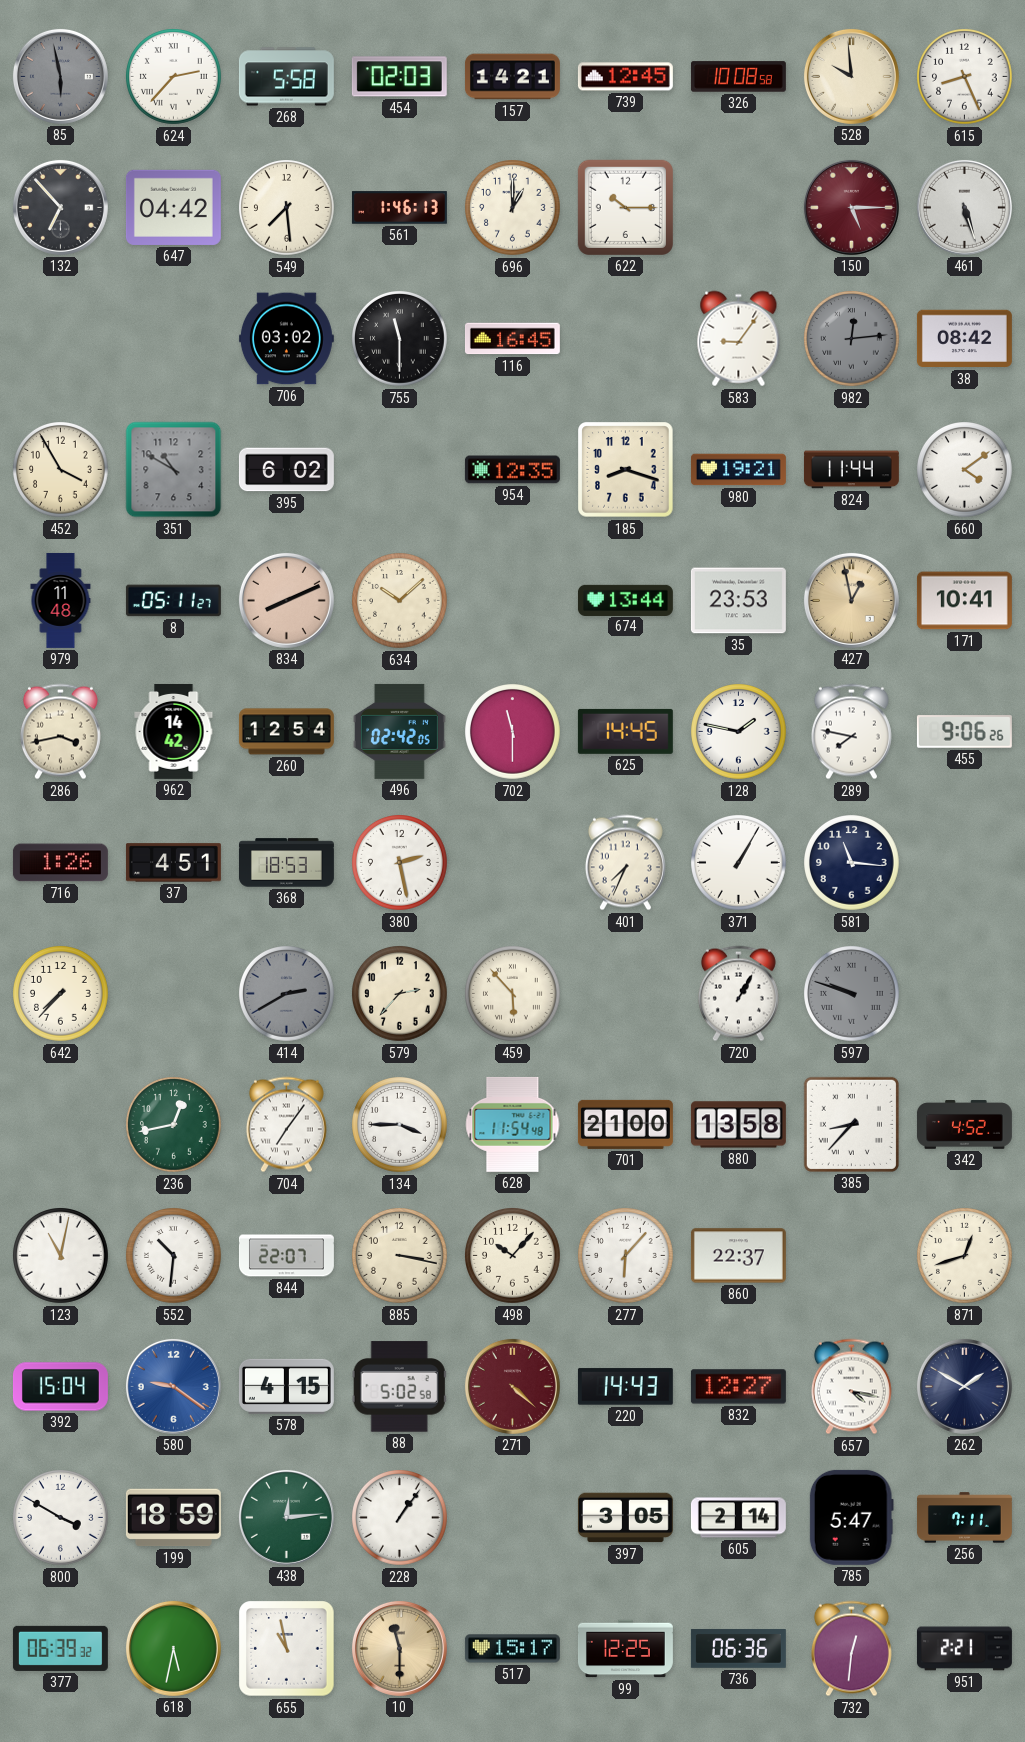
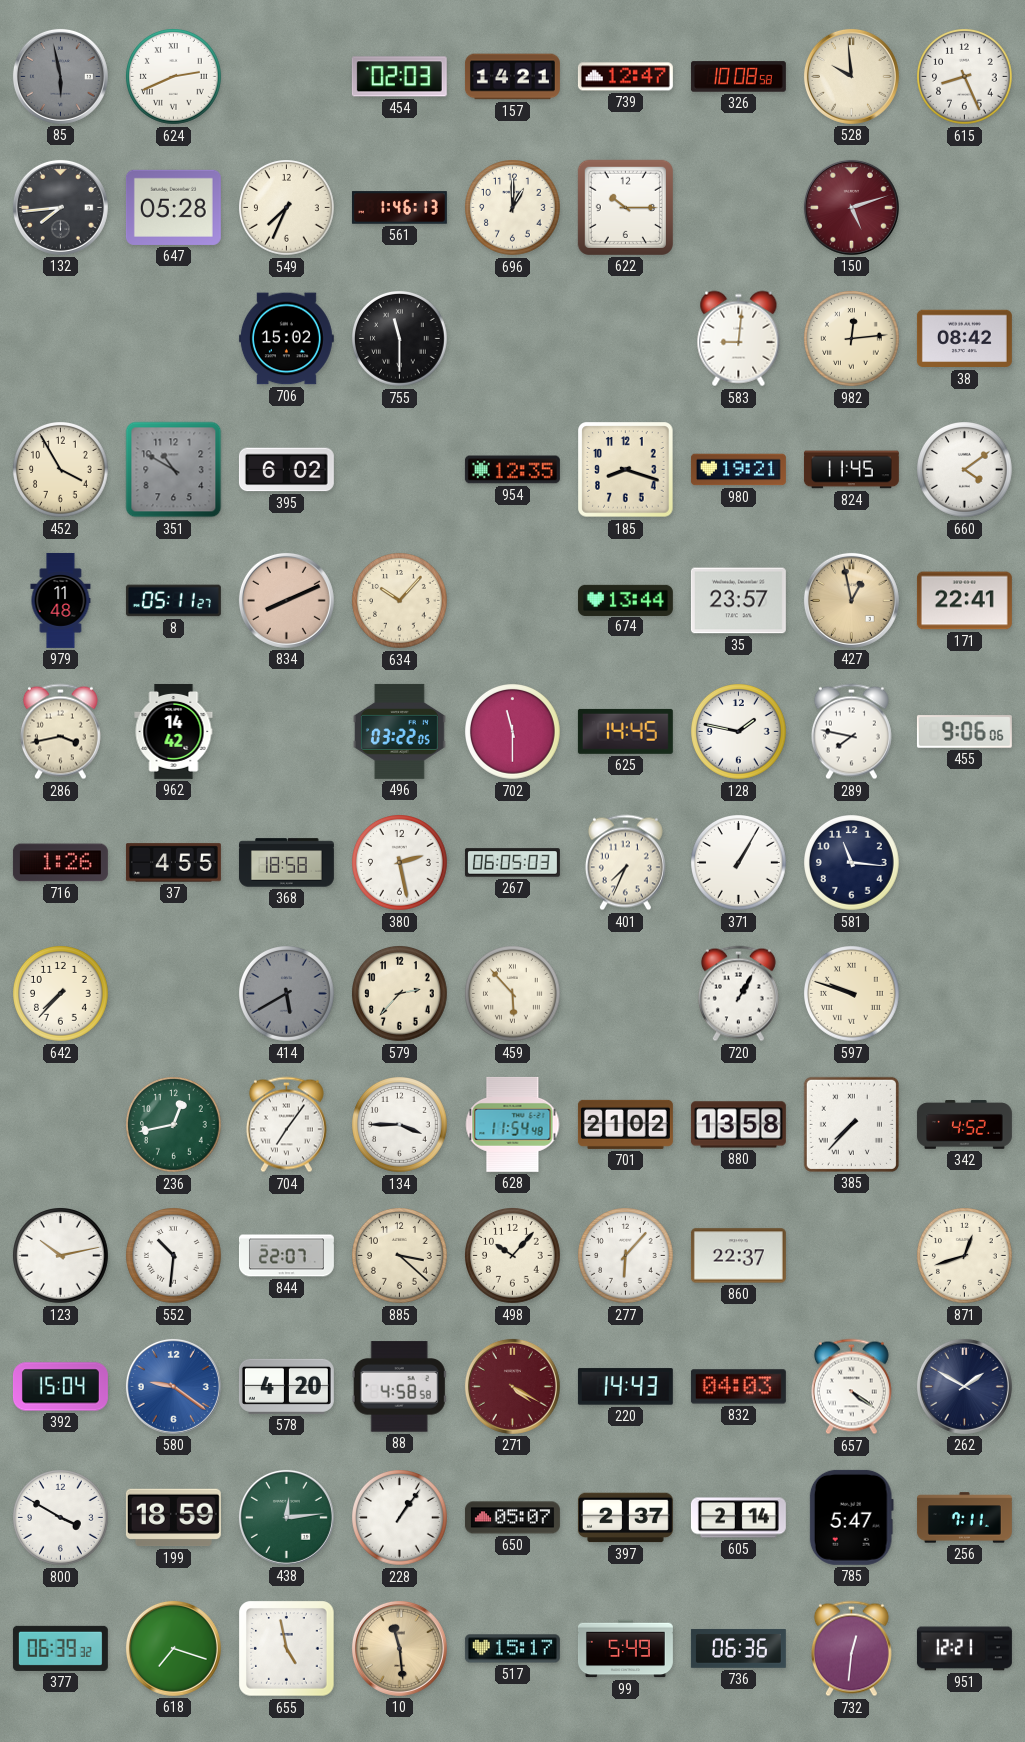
624: 2:37 -> 2:41 (174, 77)
268: 5:58 -> none (286, 77)
739: 12:45 -> 12:47 (625, 77)
132: 6:53 -> 7:44 (60, 207)
647: 04:42 -> 05:28 (173, 207)
549: 7:29 -> 7:34 (287, 208)
150: 5:15 -> 5:12 (851, 207)
461: 5:27 -> none (964, 207)
706: 03:02 -> 15:02 (286, 339)
116: 16:45 -> none (512, 339)
583: 9:06 -> 9:01 (739, 339)
982 dial: grey -> cream (852, 339)
824: 11:44 -> 11:45 (851, 470)
634: 10:08 -> 10:07 (400, 601)
35: 23:53 -> 23:57 (738, 601)
171: 10:41 -> 22:41 (964, 601)
260: 12:54 -> none (286, 732)
496: 02:42 -> 03:22 (399, 731)
455: 9:06:26 -> 9:06:06 (964, 732)
37: 4:51 -> 4:55 (173, 863)
368: 18:53 -> 18:58 (286, 863)
267: none -> 06:05 (512, 863)
414: 2:40 -> 5:40 (287, 994)
597 dial: grey -> cream (852, 994)
701: 21:00 -> 21:02 (625, 1124)
385: 8:37 -> 7:37 (851, 1124)
123: 11:02 -> 10:13 (61, 1256)
885: 3:17 -> 3:22 (400, 1256)
578: 4:15 -> 4:20 (286, 1386)
88: 5:02 -> 4:58 (399, 1387)
271: 4:22 -> 4:20 (512, 1386)
832: 12:27 -> 04:03 (738, 1387)
657: 4:17 -> 4:21 (851, 1387)
650: none -> 05:07 (512, 1518)
397: 3:05 -> 2:37 (625, 1518)
618: 5:32 -> 7:18 (173, 1648)
655: 10:58 -> 4:58 (287, 1649)
10: 11:30 -> 11:29 (399, 1648)
99: 12:25 -> 5:49 (625, 1649)
951: 2:21 -> 12:21 (964, 1649)
